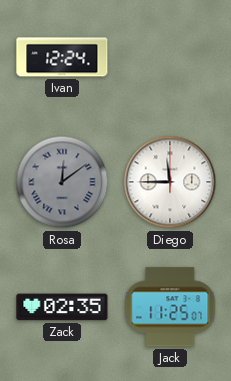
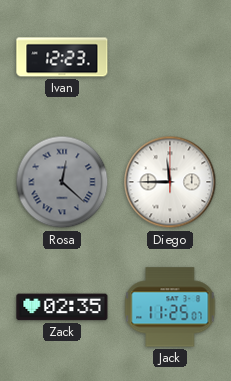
Ivan: 12:24 -> 12:23 (62, 57)
Rosa: 12:09 -> 12:22 (62, 182)
